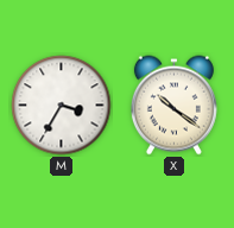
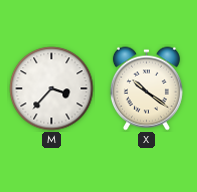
M: 3:35 -> 3:37 (52, 89)
